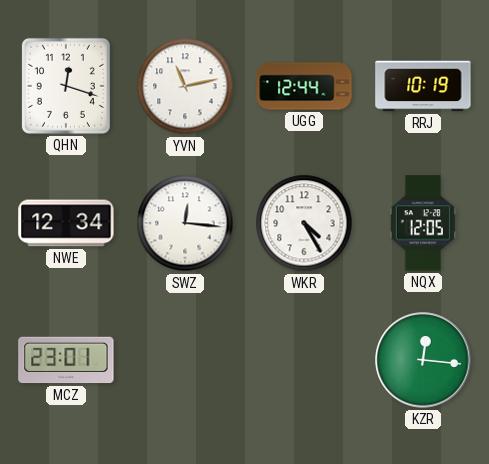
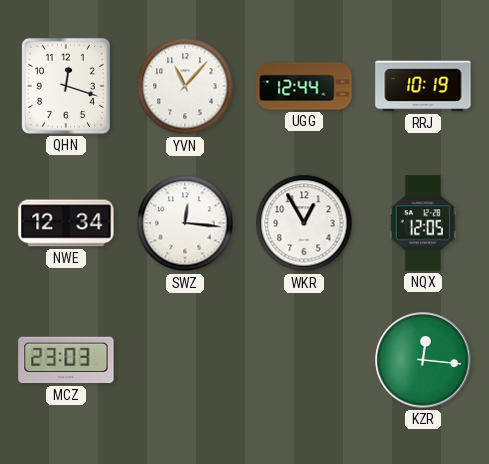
YVN: 11:13 -> 11:07 (185, 86)
WKR: 4:25 -> 12:55 (304, 223)
MCZ: 23:01 -> 23:03 (66, 360)
